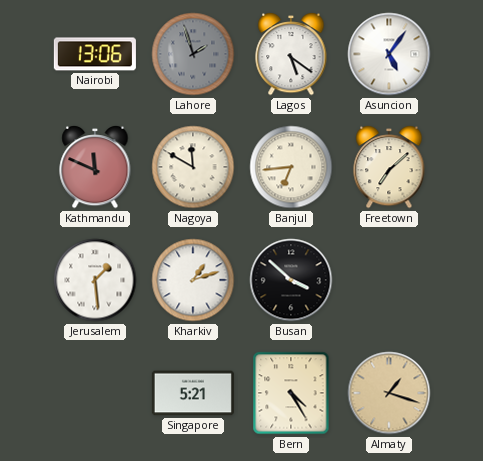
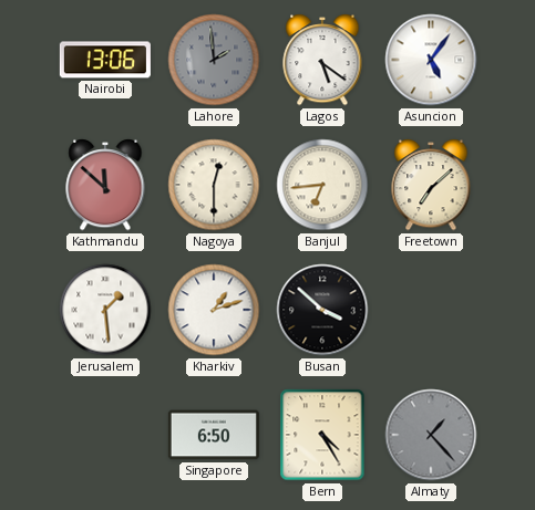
Lahore: 1:57 -> 1:59 (214, 60)
Kathmandu: 11:49 -> 11:52 (105, 185)
Nagoya: 11:50 -> 12:30 (214, 185)
Singapore: 5:21 -> 6:50 (214, 435)
Almaty: 1:18 -> 1:23 (431, 435)
Almaty dial: champagne -> grey (431, 435)
